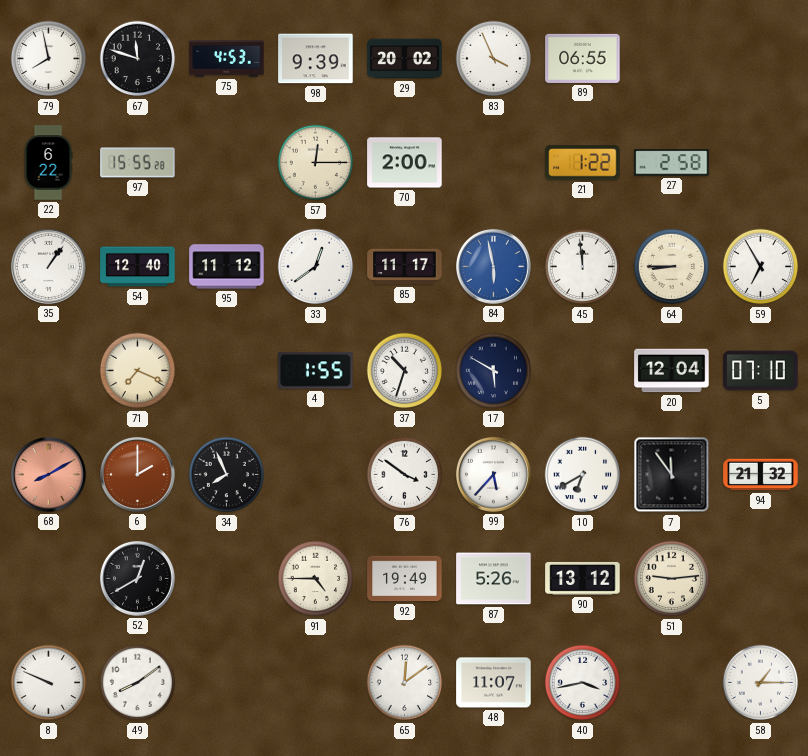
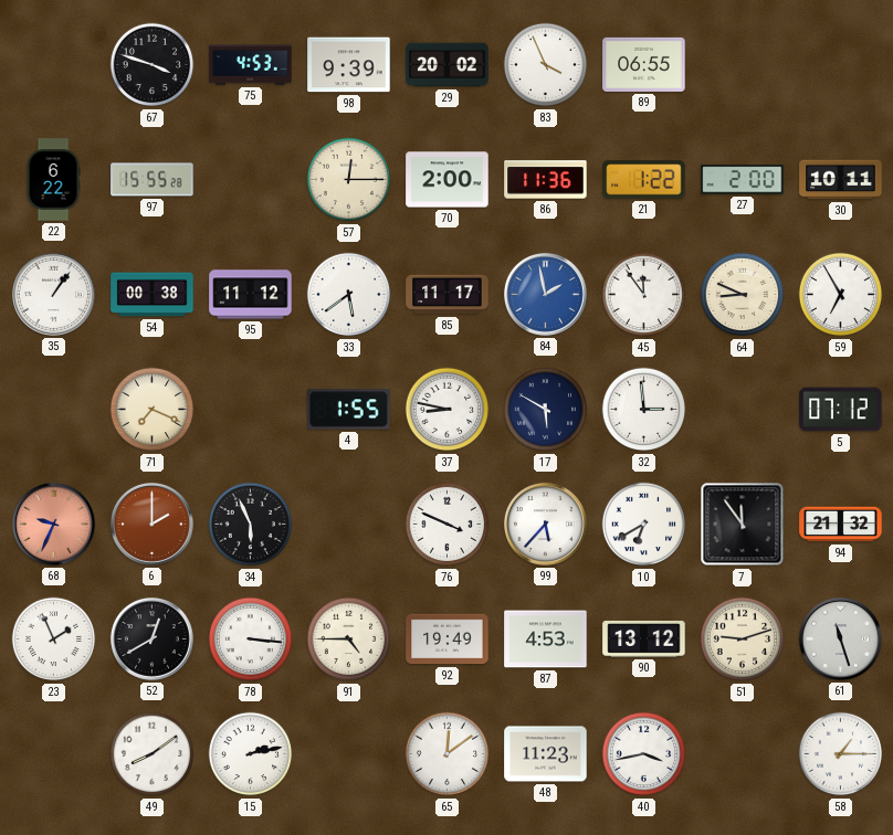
79: 7:58 -> none (49, 59)
67: 11:48 -> 3:48 (153, 65)
86: none -> 11:36 (546, 180)
27: 2:58 -> 2:00 (743, 180)
30: none -> 10:11 (841, 180)
54: 12:40 -> 00:38 (153, 295)
33: 12:39 -> 5:39 (349, 295)
84: 5:58 -> 1:58 (545, 294)
45: 11:59 -> 11:54 (644, 295)
64: 8:45 -> 8:49 (743, 295)
37: 10:33 -> 8:47 (448, 410)
32: none -> 2:59 (644, 410)
20: 12:04 -> none (672, 371)
5: 07:10 -> 07:12 (841, 410)
68: 8:10 -> 9:34 (53, 524)
34: 7:56 -> 5:56 (251, 525)
76: 3:51 -> 3:49 (448, 525)
23: none -> 1:56 (54, 640)
78: none -> 3:16 (251, 640)
87: 5:26 -> 4:53 (546, 640)
51: 9:14 -> 9:12 (743, 640)
61: none -> 11:27 (840, 638)
8: 9:49 -> none (49, 683)
15: none -> 2:13 (251, 754)
48: 11:07 -> 11:23 (546, 754)
